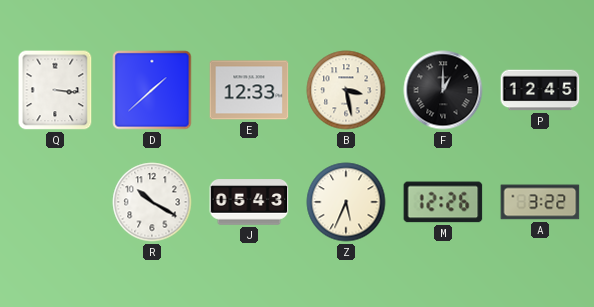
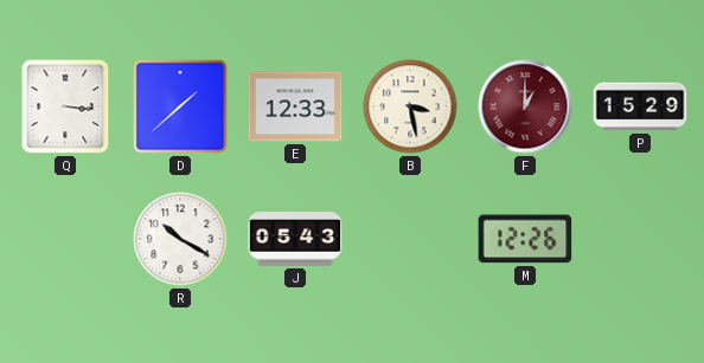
F dial: black -> burgundy (525, 106)
P: 12:45 -> 15:29 (640, 106)
Z: 5:34 -> none (346, 202)
A: 3:22 -> none (540, 202)
